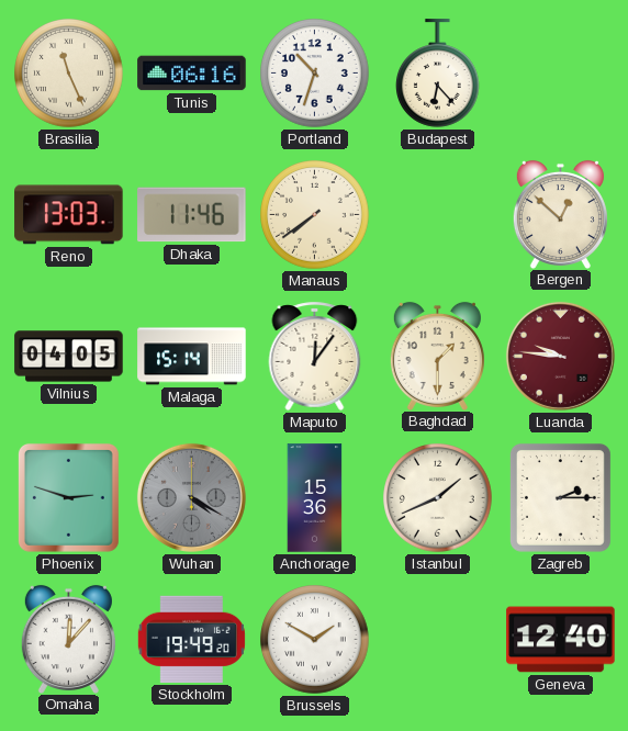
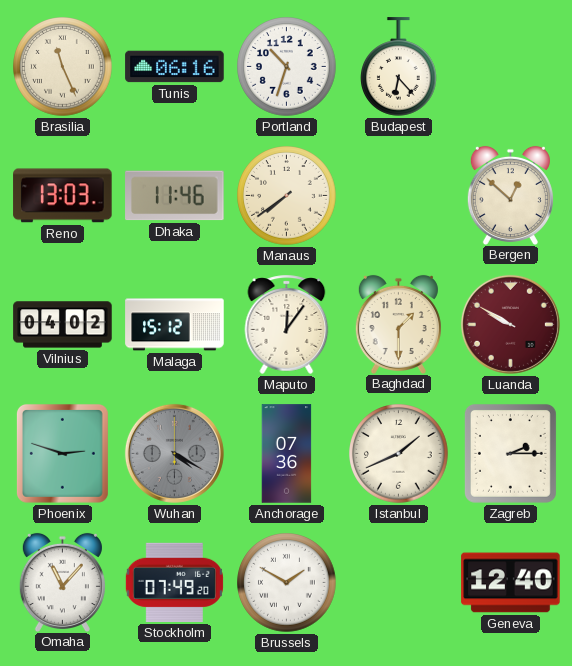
Vilnius: 04:05 -> 04:02 (63, 325)
Malaga: 15:14 -> 15:12 (175, 325)
Luanda: 9:46 -> 9:50 (510, 324)
Anchorage: 15:36 -> 07:36 (287, 454)
Omaha: 12:07 -> 11:07 (62, 582)
Stockholm: 19:49 -> 07:49 (174, 582)
